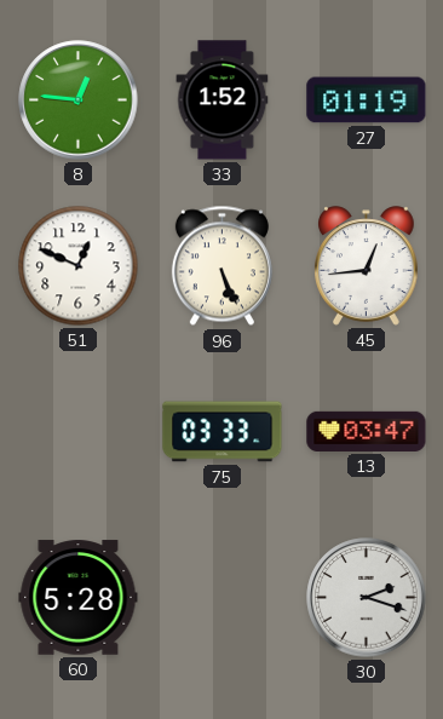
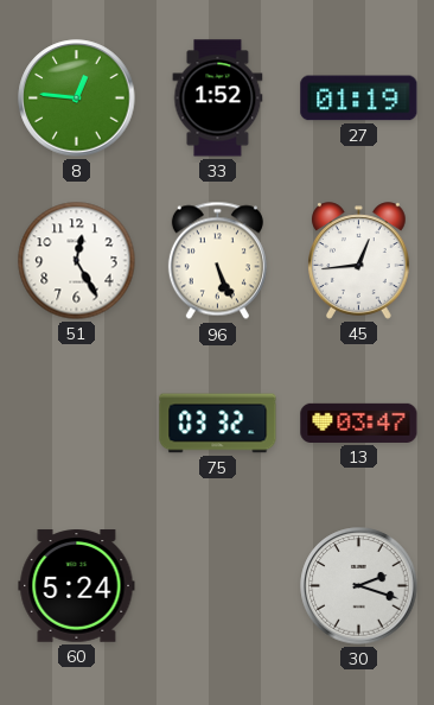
51: 12:49 -> 12:25 (77, 261)
75: 03:33 -> 03:32 (218, 424)
60: 5:28 -> 5:24 (77, 586)
